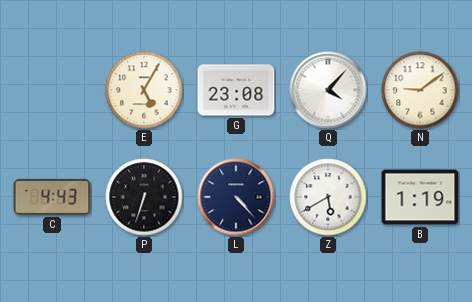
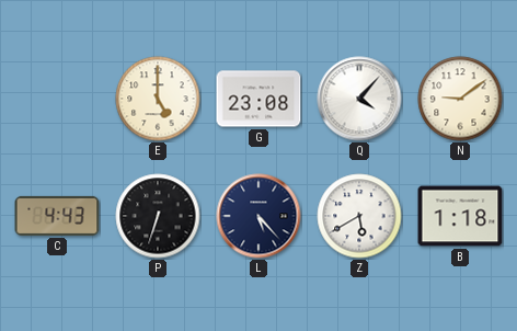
E: 5:05 -> 5:00 (158, 99)
L: 4:23 -> 5:23 (258, 216)
B: 1:19 -> 1:18 (460, 216)
